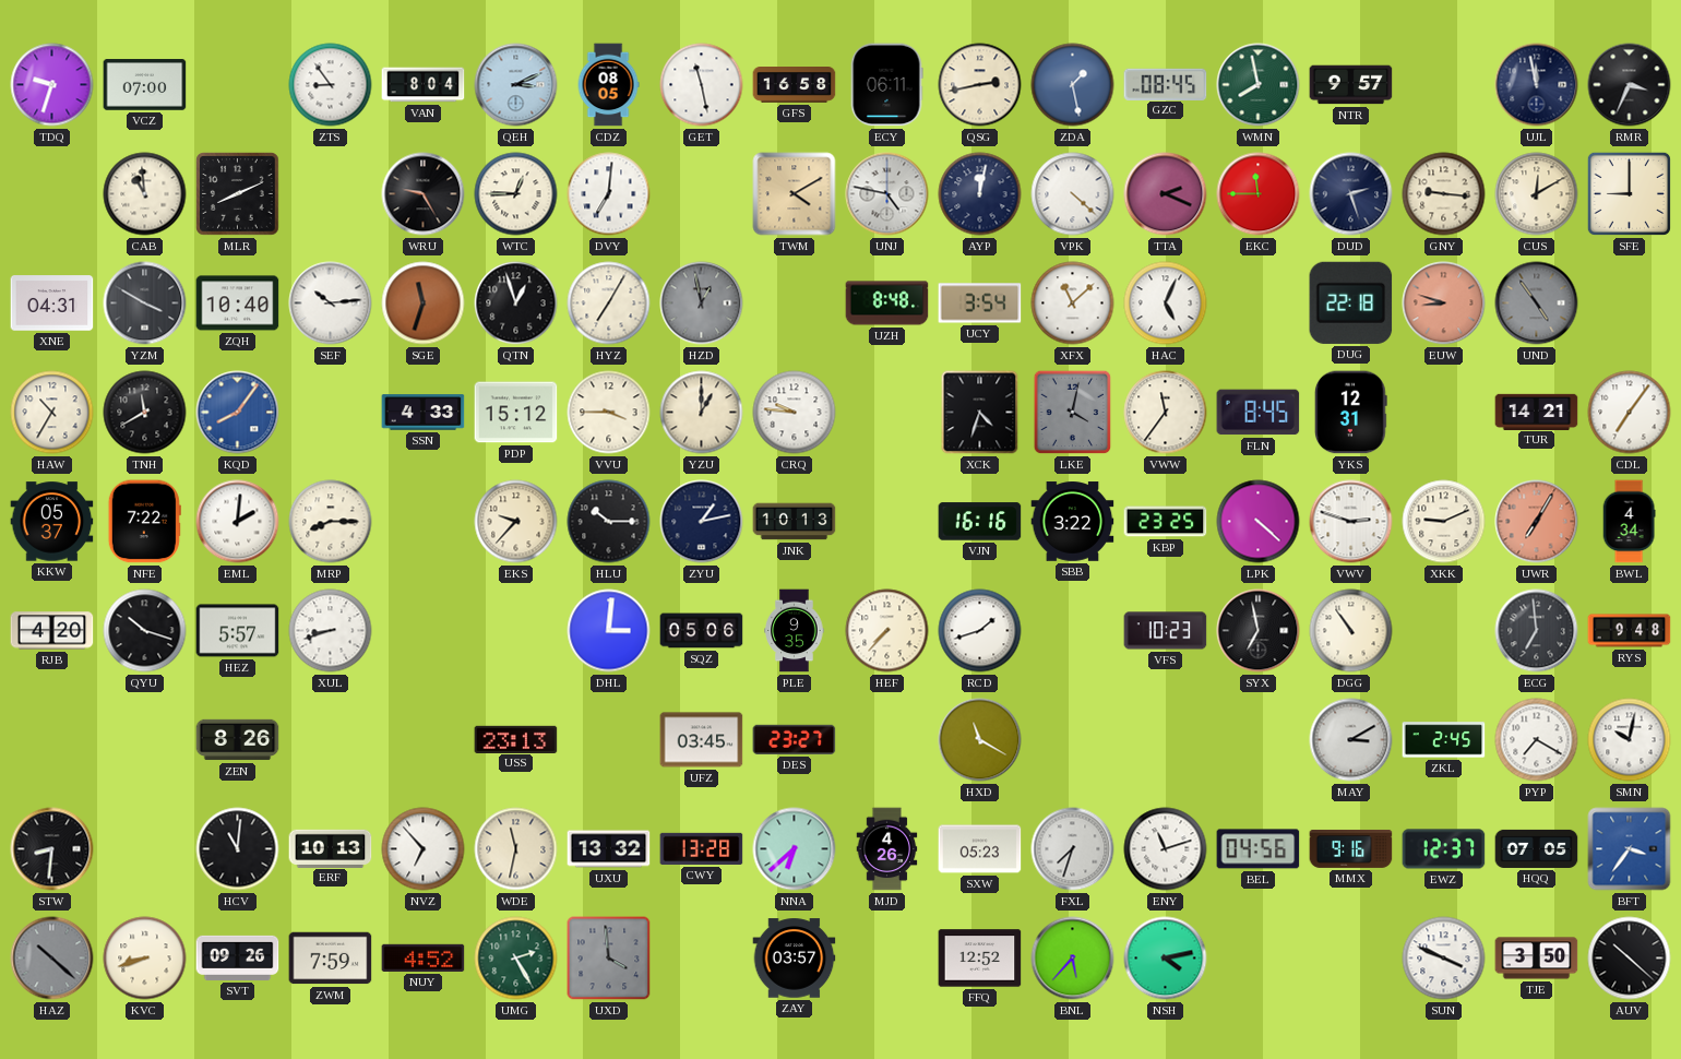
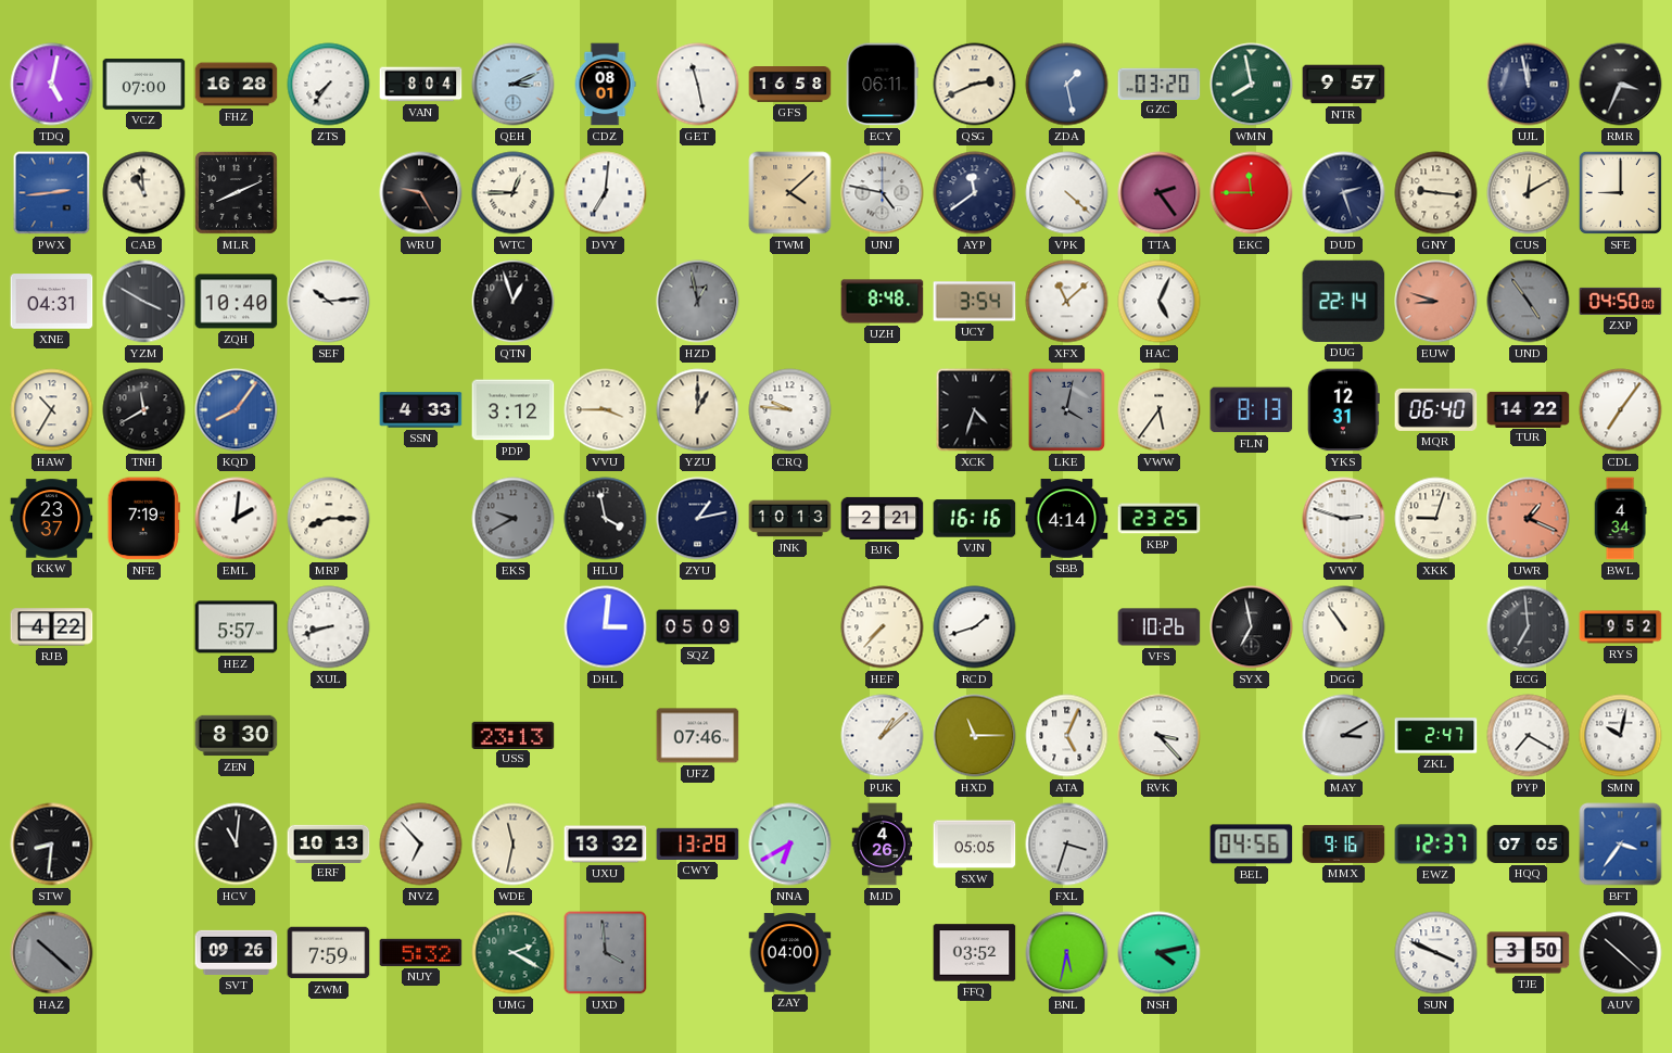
TDQ: 9:33 -> 5:02 (52, 85)
FHZ: none -> 16:28 (237, 85)
ZTS: 8:54 -> 7:36 (329, 85)
CDZ: 08:05 -> 08:01 (605, 85)
QSG: 2:43 -> 2:41 (975, 85)
GZC: 08:45 -> 03:20 (1160, 84)
PWX: none -> 2:44 (52, 193)
TWM: 4:10 -> 4:08 (790, 193)
AYP: 12:02 -> 11:39 (975, 193)
TTA: 2:19 -> 2:24 (1160, 193)
SGE: 11:33 -> none (424, 304)
HYZ: 7:05 -> none (609, 304)
DUG: 22:18 -> 22:14 (1344, 301)
ZXP: none -> 04:50 (1621, 301)
PDP: 15:12 -> 3:12 (514, 410)
VWW: 11:36 -> 5:36 (1160, 410)
FLN: 8:45 -> 8:13 (1252, 410)
MQR: none -> 06:40 (1436, 409)
TUR: 14:21 -> 14:22 (1529, 409)
KKW: 05:37 -> 23:37 (52, 519)
NFE: 7:22 -> 7:19 (143, 519)
EKS: 9:37 -> 9:40 (514, 519)
EKS dial: cream -> grey (514, 519)
HLU: 10:15 -> 3:58 (606, 519)
BJK: none -> 2:21 (883, 518)
SBB: 3:22 -> 4:14 (1067, 519)
LPK: 4:22 -> none (1259, 522)
XKK: 9:11 -> 9:03 (1436, 519)
UWR: 7:05 -> 1:19 (1529, 519)
RJB: 4:20 -> 4:22 (52, 627)
QYU: 10:18 -> none (145, 631)
SQZ: 05:06 -> 05:09 (698, 627)
PLE: 9:35 -> none (795, 631)
VFS: 10:23 -> 10:26 (1160, 627)
RYS: 9:48 -> 9:52 (1621, 627)
ZEN: 8:26 -> 8:30 (237, 736)
UFZ: 03:45 -> 07:46 (698, 736)
DES: 23:27 -> none (795, 739)
PUK: none -> 1:08 (883, 736)
HXD: 11:20 -> 11:15 (975, 736)
ATA: none -> 5:04 (1067, 736)
RVK: none -> 3:23 (1160, 736)
ZKL: 2:45 -> 2:47 (1436, 736)
NNA: 6:38 -> 6:40 (790, 845)
SXW: 05:23 -> 05:05 (975, 845)
FXL: 7:33 -> 3:33 (1067, 845)
ENY: 11:12 -> none (1166, 849)
KVC: 8:42 -> none (145, 959)
NUY: 4:52 -> 5:32 (421, 952)
UMG: 2:25 -> 2:20 (514, 953)
ZAY: 03:57 -> 04:00 (790, 953)
FFQ: 12:52 -> 03:52 (975, 953)
BNL: 5:37 -> 5:32 (1067, 953)
